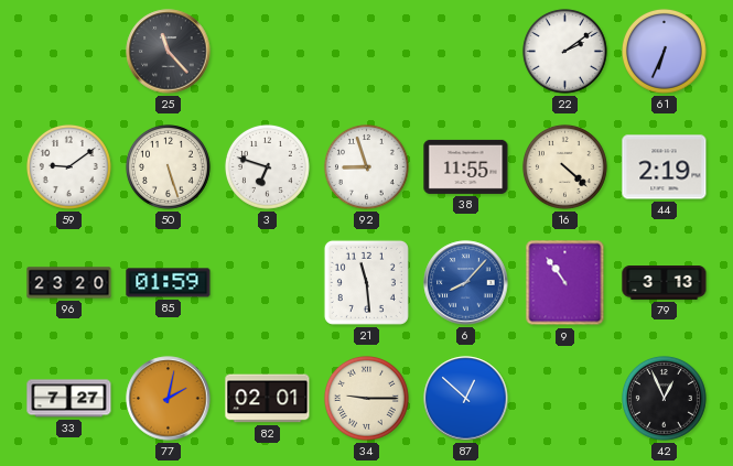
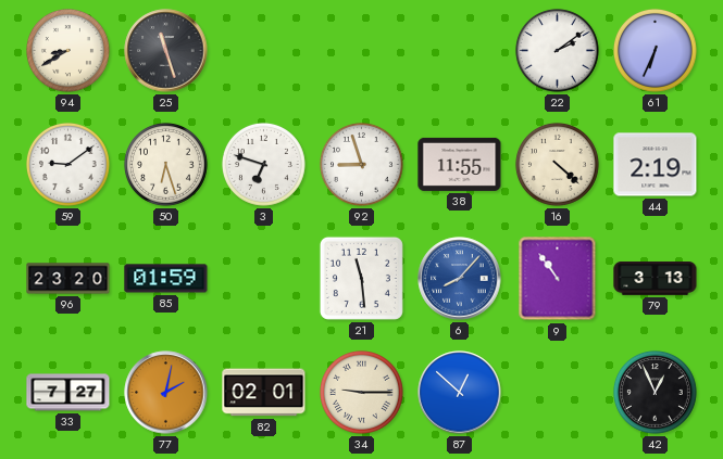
94: none -> 8:40 (67, 50)
25: 11:23 -> 11:27 (166, 51)
50: 5:27 -> 6:27 (165, 164)
